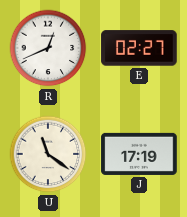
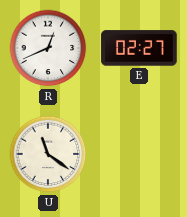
J: 17:19 -> none (139, 154)
